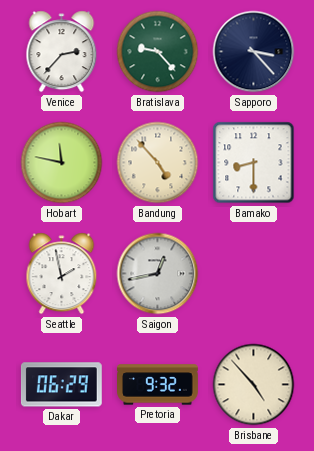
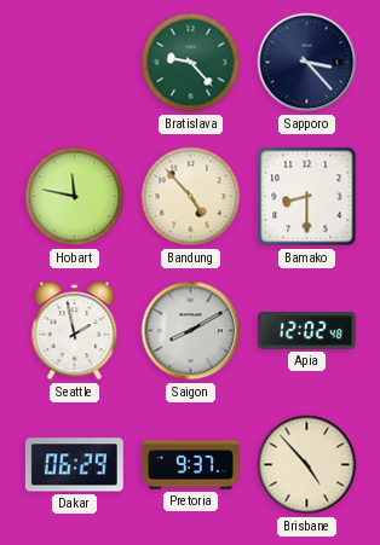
Venice: 2:37 -> none (62, 52)
Saigon: 12:43 -> 8:10 (191, 331)
Apia: none -> 12:02 (307, 331)
Pretoria: 9:32 -> 9:37 (191, 465)
